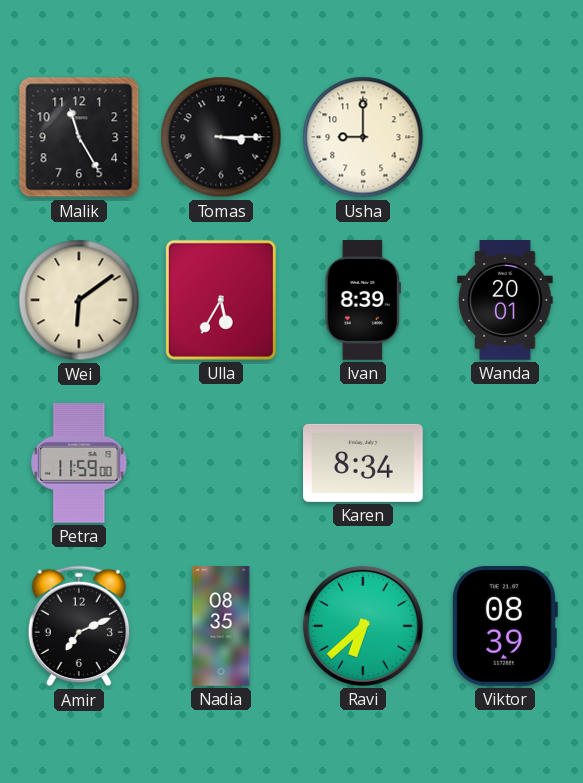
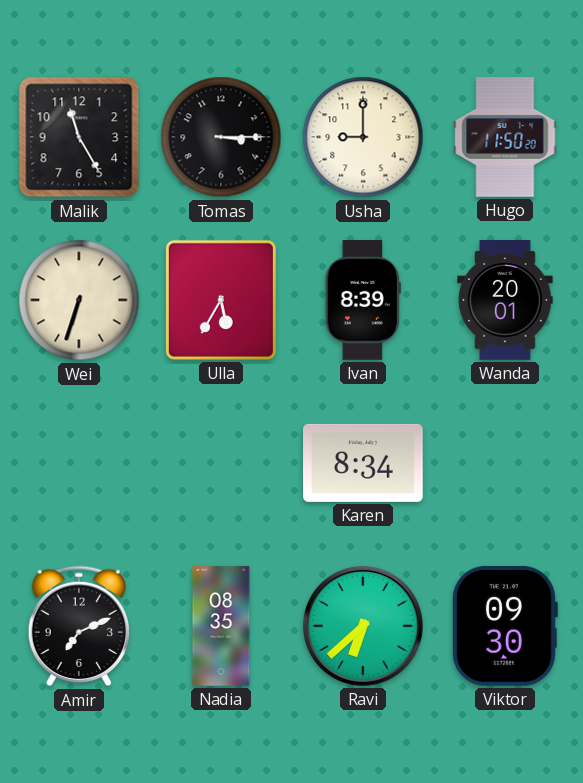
Hugo: none -> 11:50 (505, 137)
Wei: 6:09 -> 6:33 (79, 300)
Petra: 11:59 -> none (79, 464)
Viktor: 08:39 -> 09:30 (504, 626)
